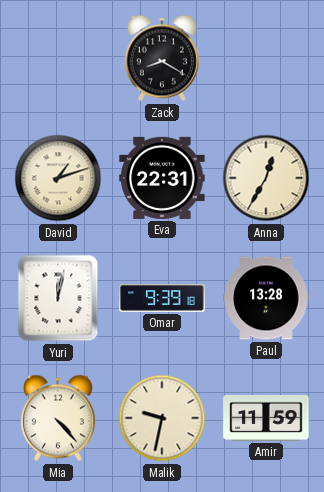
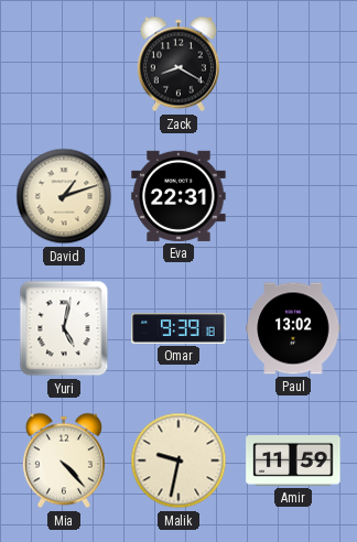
Anna: 12:35 -> none (266, 178)
Yuri: 12:02 -> 5:02 (64, 328)
Paul: 13:28 -> 13:02 (293, 328)
